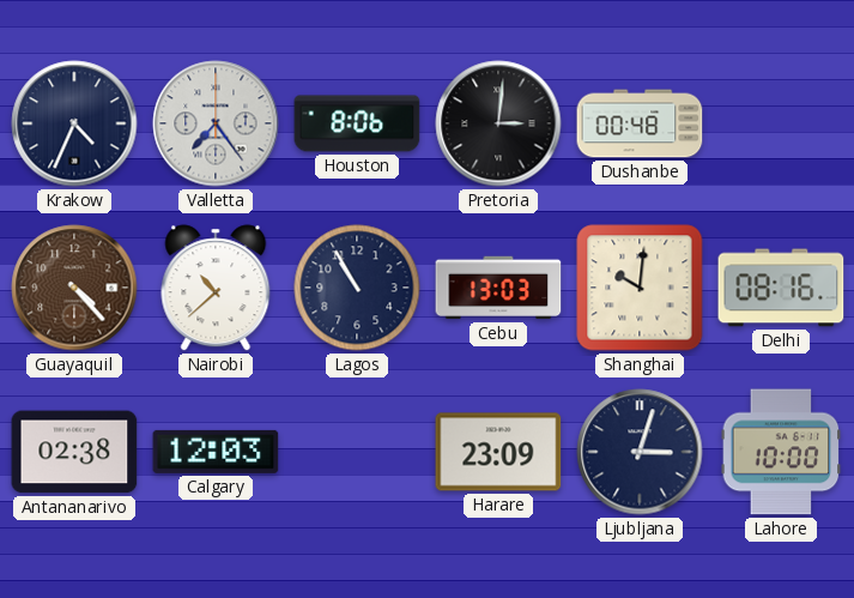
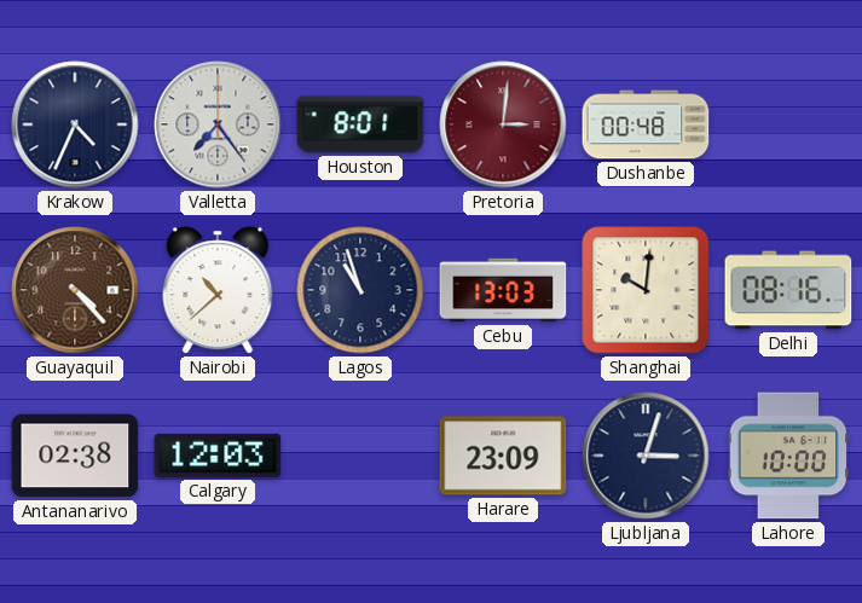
Houston: 8:06 -> 8:01 (360, 124)
Pretoria dial: black -> burgundy (503, 124)
Lagos: 10:55 -> 10:57 (360, 290)
